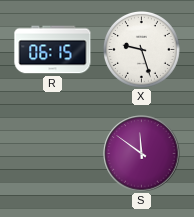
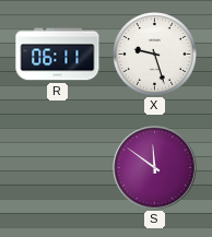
R: 06:15 -> 06:11 (58, 55)
